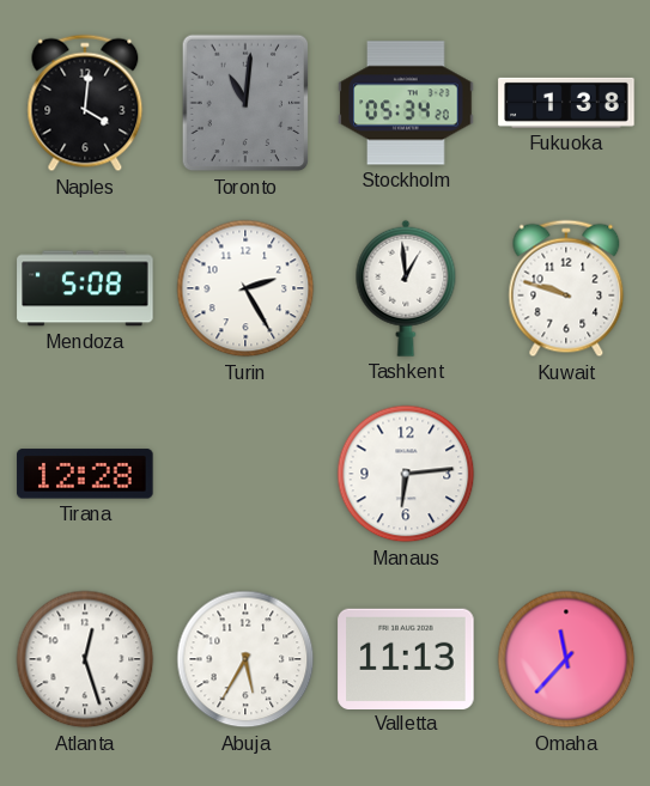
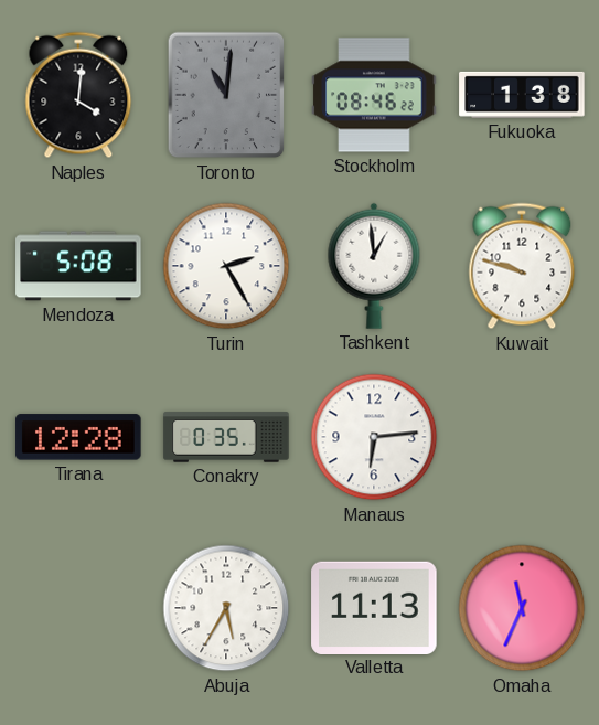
Stockholm: 05:34 -> 08:46 (374, 95)
Conakry: none -> 0:35 (226, 437)
Atlanta: 12:27 -> none (85, 659)
Omaha: 11:37 -> 11:34 (522, 608)
